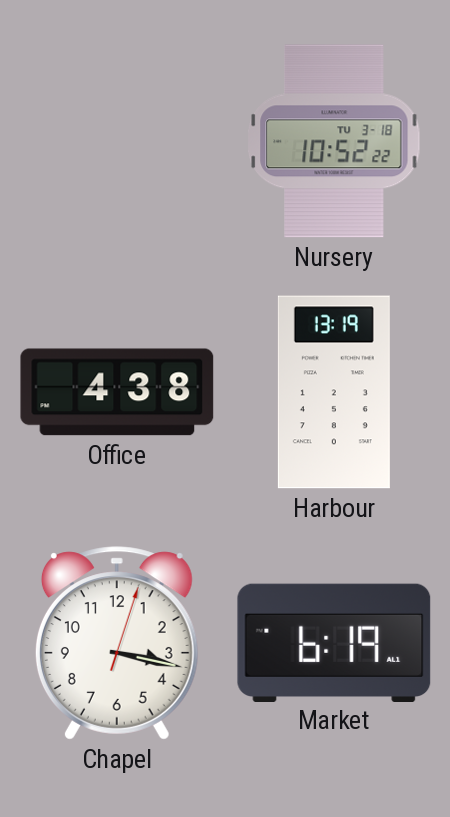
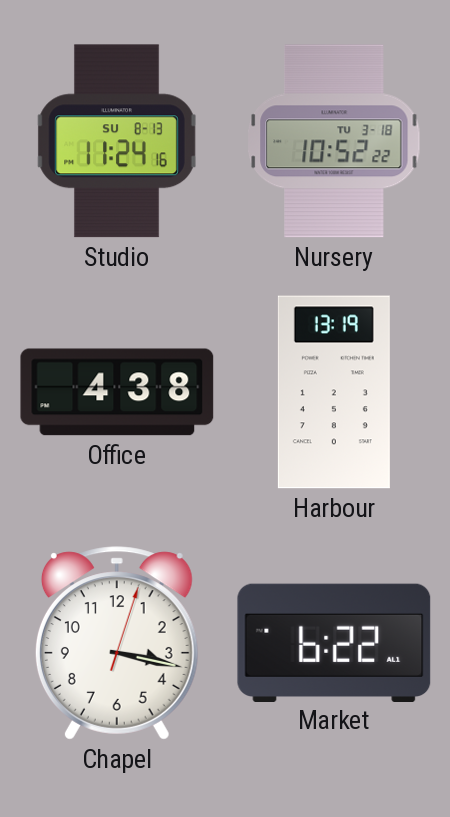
Studio: none -> 11:24 (117, 141)
Market: 6:19 -> 6:22 (334, 642)
